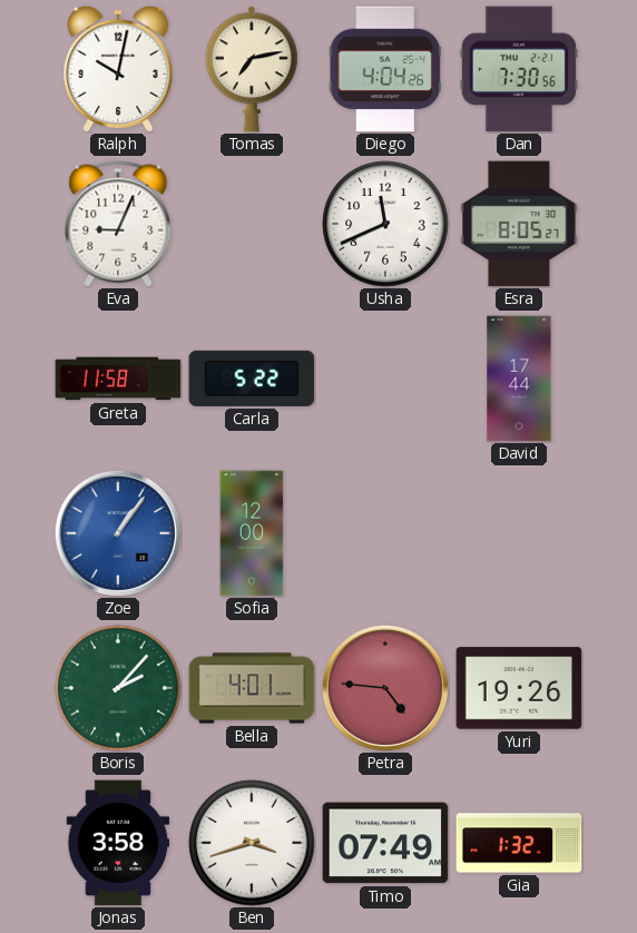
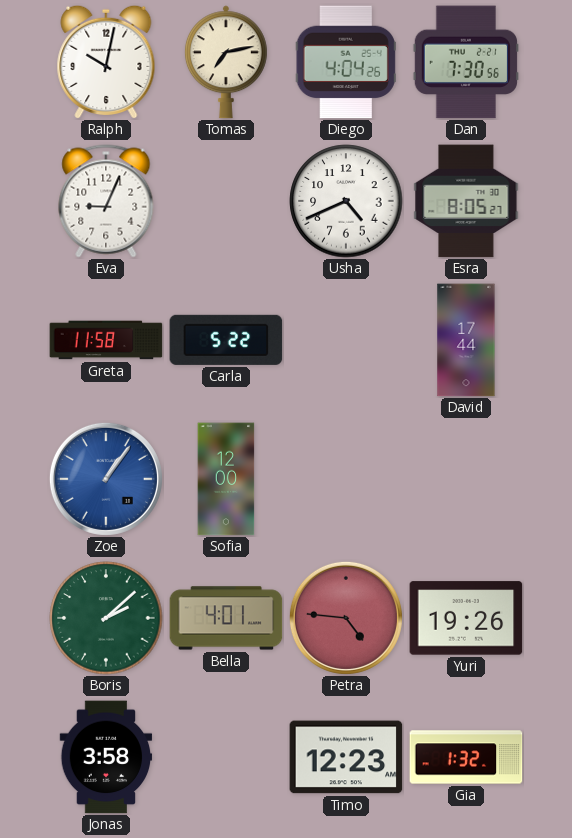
Usha: 11:41 -> 4:41 (346, 201)
Boris: 2:07 -> 2:08 (106, 618)
Ben: 3:42 -> none (252, 843)
Timo: 07:49 -> 12:23 (346, 757)
